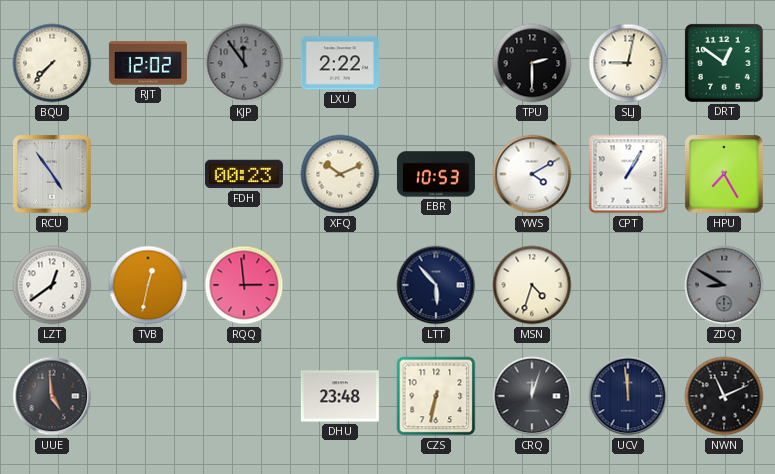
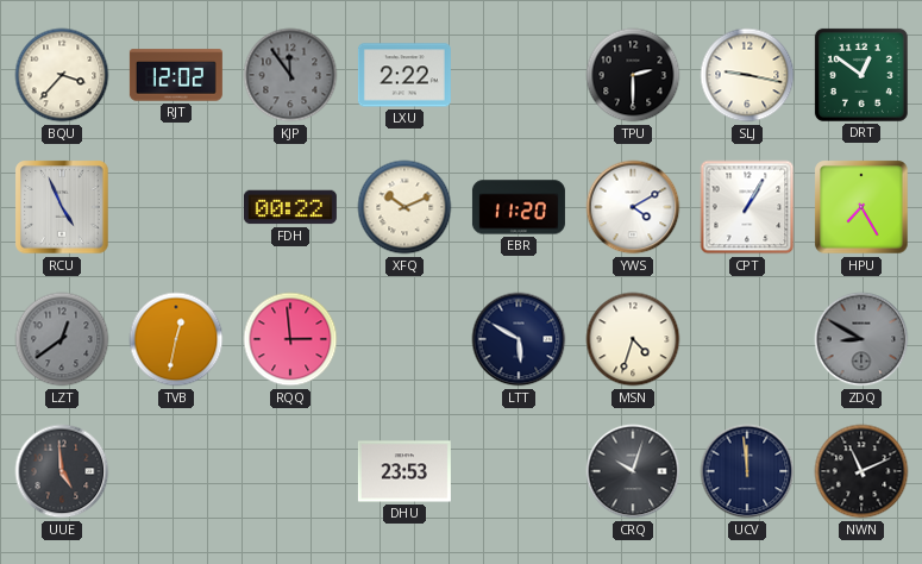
BQU: 7:37 -> 3:37 (62, 75)
SLJ: 9:02 -> 9:17 (747, 75)
RCU: 4:54 -> 4:56 (62, 207)
FDH: 00:23 -> 00:22 (290, 207)
EBR: 10:53 -> 11:20 (519, 207)
LZT dial: white -> grey (62, 339)
LTT: 5:53 -> 5:50 (519, 339)
DHU: 23:48 -> 23:53 (404, 471)
CZS: 6:32 -> none (436, 396)
CRQ: 12:03 -> 10:03 (633, 471)
